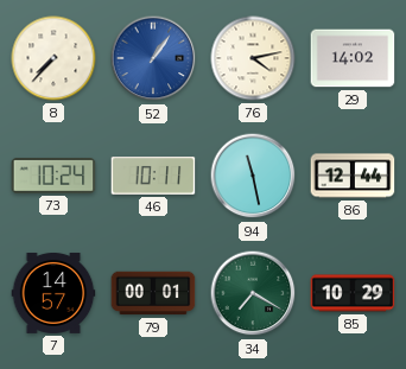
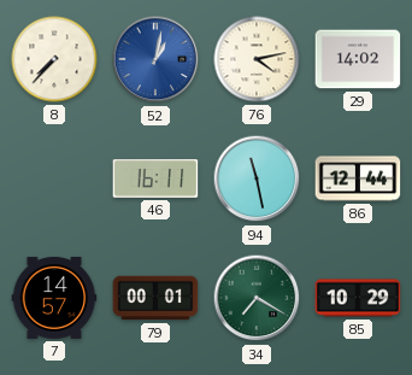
52: 1:06 -> 1:02 (155, 59)
73: 10:24 -> none (53, 177)
46: 10:11 -> 16:11 (155, 178)
